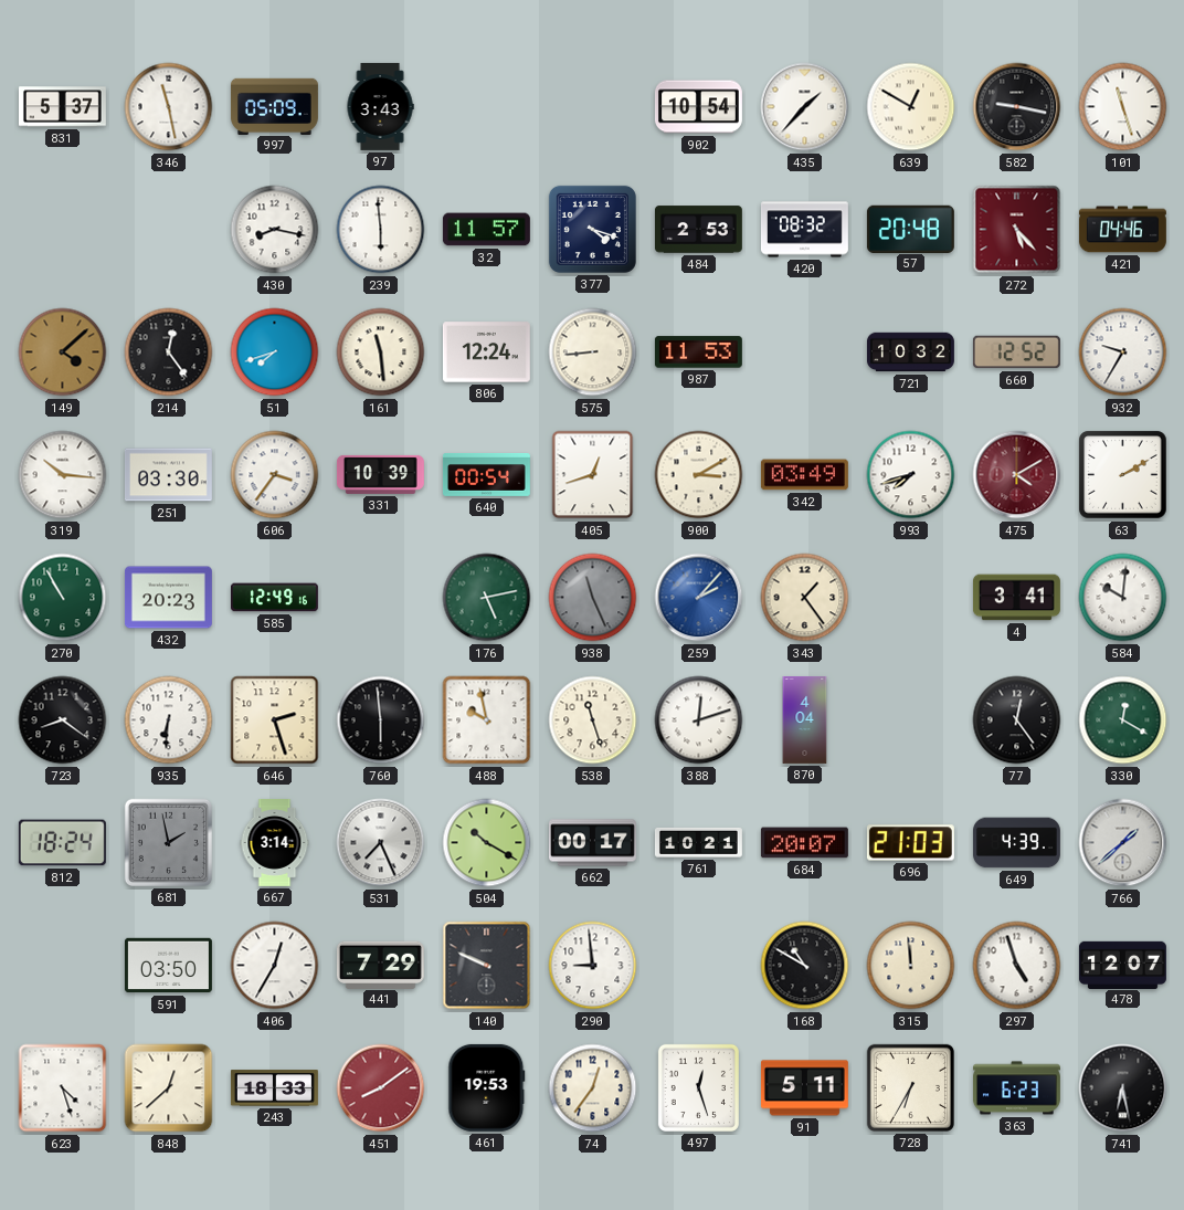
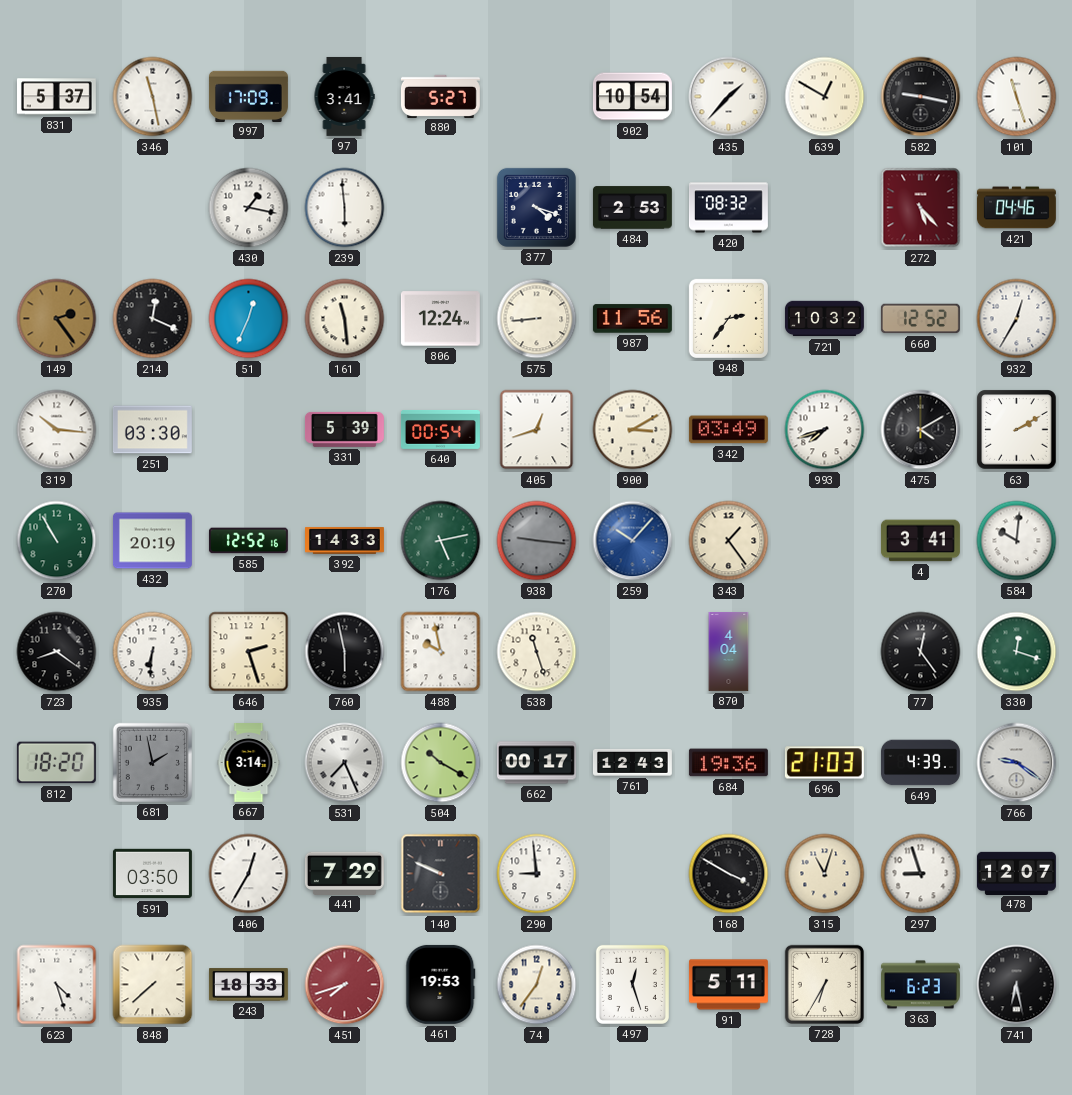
997: 05:09 -> 17:09 (248, 96)
97: 3:43 -> 3:41 (344, 96)
880: none -> 5:27 (440, 96)
430: 8:17 -> 1:17 (249, 208)
32: 11:57 -> none (486, 230)
57: 20:48 -> none (910, 229)
149: 4:08 -> 2:24 (57, 319)
214: 12:24 -> 12:19 (153, 319)
51: 7:42 -> 12:34 (249, 319)
987: 11:53 -> 11:56 (632, 319)
948: none -> 2:36 (728, 318)
932: 9:35 -> 12:35 (1017, 319)
606: 3:36 -> none (275, 475)
331: 10:39 -> 5:39 (344, 429)
475 dial: burgundy -> black (921, 430)
432: 20:23 -> 20:19 (152, 541)
585: 12:49 -> 12:52 (248, 541)
392: none -> 14:33 (345, 541)
938: 11:26 -> 9:16 (537, 541)
259: 2:07 -> 10:07 (633, 541)
760: 5:59 -> 5:58 (345, 652)
388: 12:12 -> none (699, 720)
330: 12:20 -> 12:18 (1017, 652)
812: 18:24 -> 18:20 (56, 763)
761: 10:21 -> 12:43 (632, 762)
684: 20:07 -> 19:36 (728, 763)
766: 1:38 -> 9:21 (1017, 763)
168: 10:50 -> 3:50 (729, 874)
315: 11:59 -> 11:03 (825, 874)
297: 4:57 -> 8:57 (921, 874)
848: 12:38 -> 7:38 (153, 985)
451: 8:09 -> 7:42 (345, 985)
